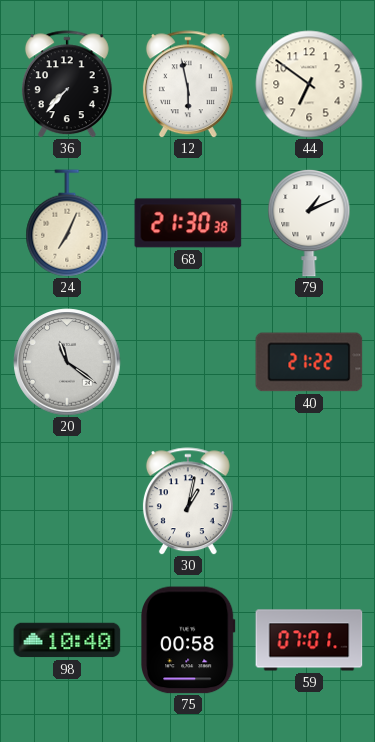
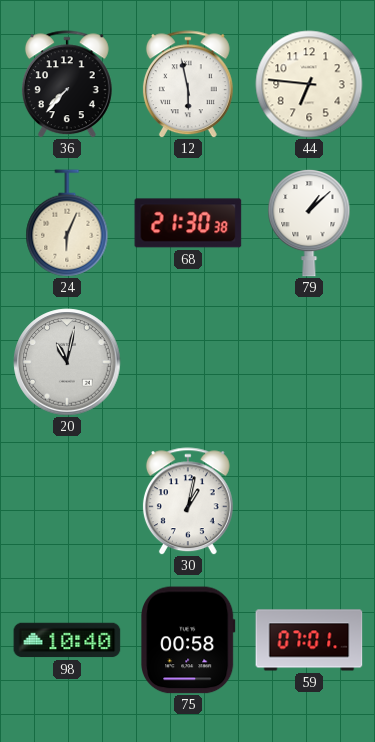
44: 6:51 -> 6:46 (309, 84)
24: 7:04 -> 6:04 (67, 223)
79: 1:11 -> 1:08 (309, 223)
20: 11:21 -> 11:02 (67, 362)
40: 21:22 -> none (309, 362)
